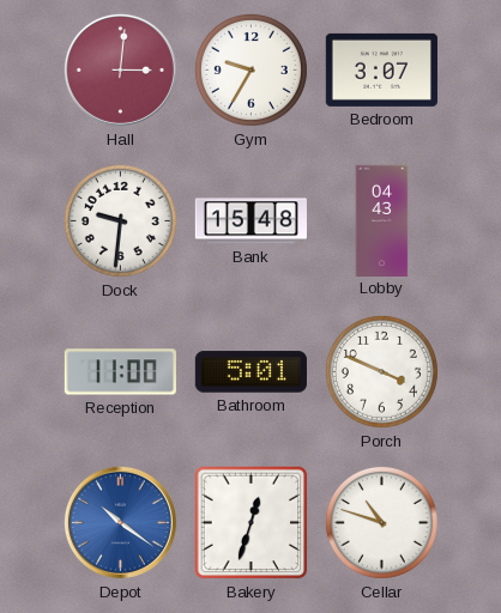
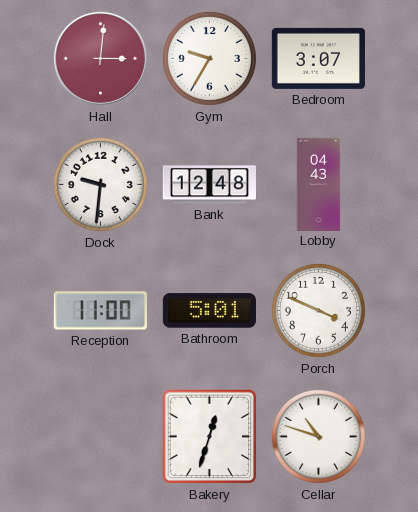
Bank: 15:48 -> 12:48 (209, 185)
Depot: 10:21 -> none (120, 522)
